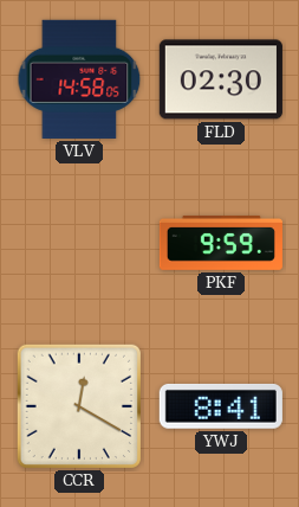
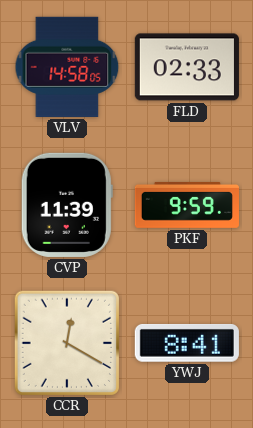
FLD: 02:30 -> 02:33 (187, 67)
CVP: none -> 11:39 (67, 205)
